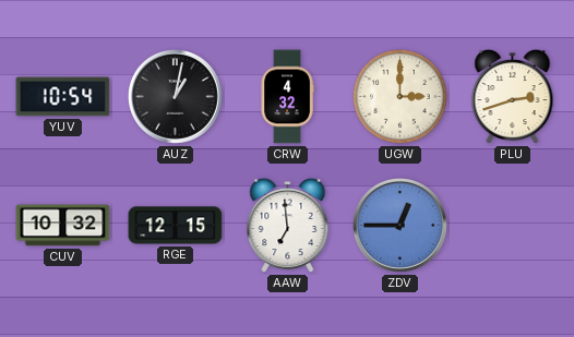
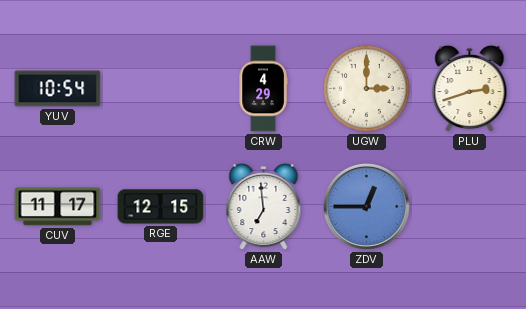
AUZ: 1:02 -> none (175, 96)
CRW: 4:32 -> 4:29 (263, 89)
CUV: 10:32 -> 11:17 (58, 207)
